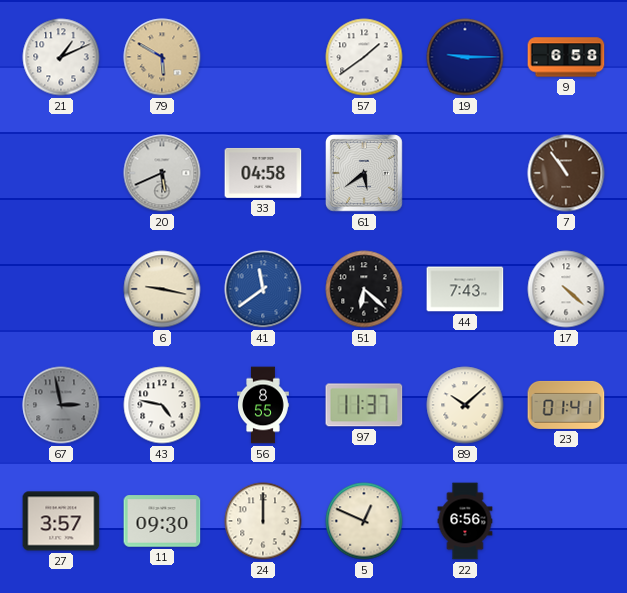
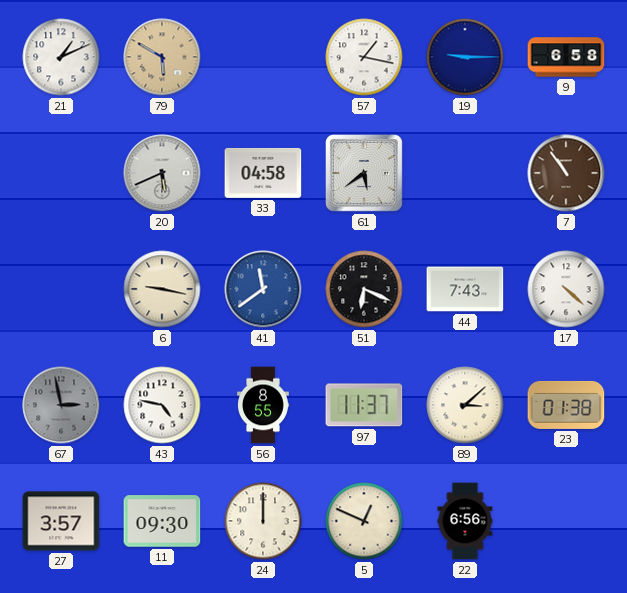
57: 1:39 -> 1:17 (364, 57)
51: 6:22 -> 6:19 (364, 289)
89: 10:08 -> 3:08 (465, 405)
23: 01:41 -> 01:38 (566, 405)
